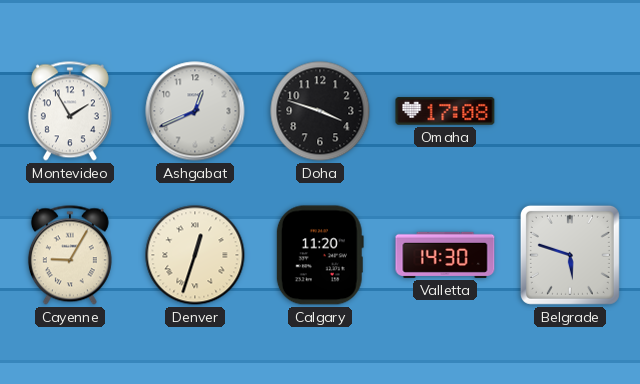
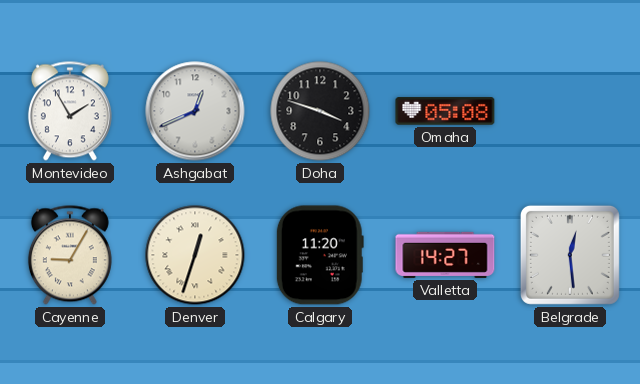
Omaha: 17:08 -> 05:08 (445, 111)
Valletta: 14:30 -> 14:27 (445, 255)
Belgrade: 5:48 -> 12:29 (570, 255)
